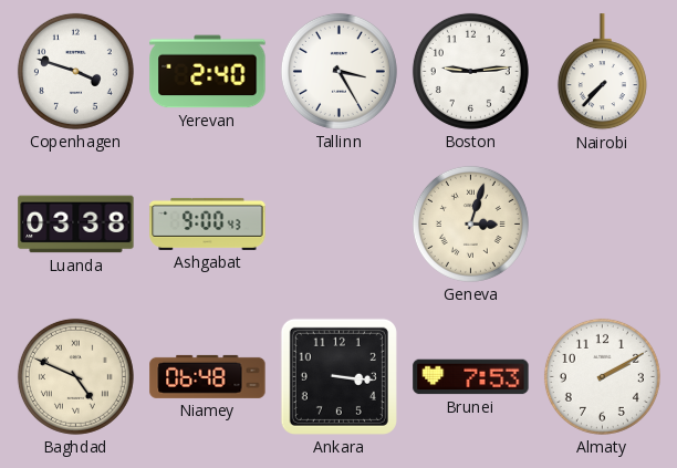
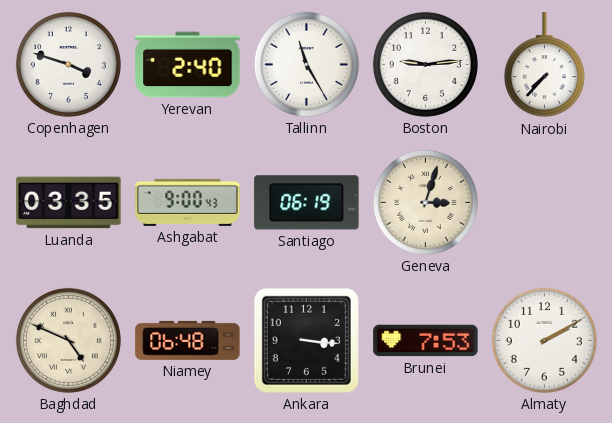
Tallinn: 3:25 -> 11:25 (306, 64)
Luanda: 03:38 -> 03:35 (69, 203)
Santiago: none -> 06:19 (307, 203)
